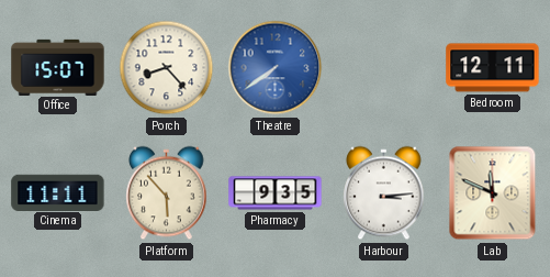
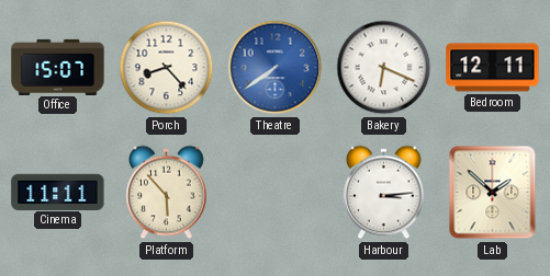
Bakery: none -> 6:19 (384, 68)
Pharmacy: 9:35 -> none (276, 193)
Lab: 11:49 -> 1:52 (493, 193)
